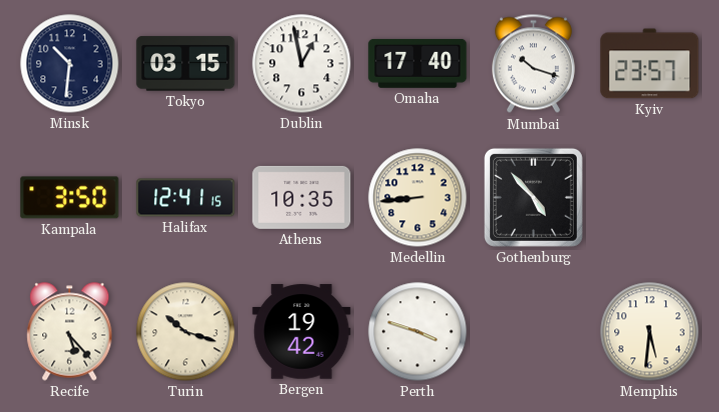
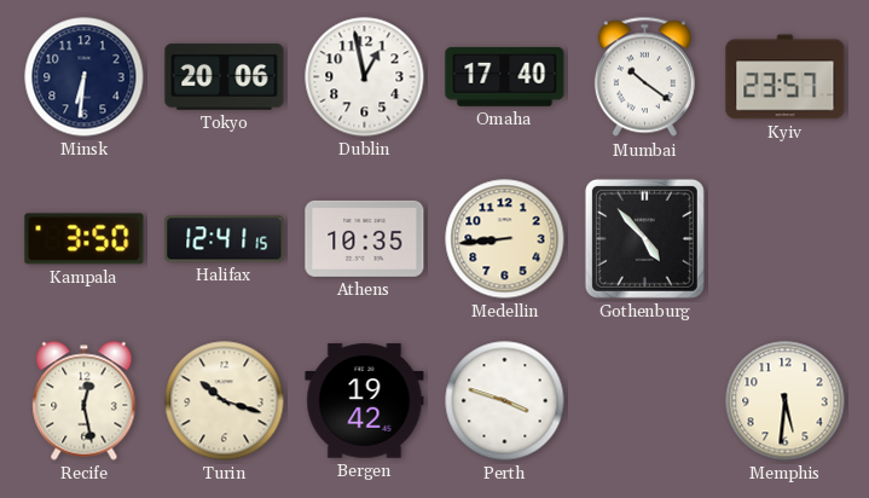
Minsk: 10:31 -> 6:31 (85, 77)
Tokyo: 03:15 -> 20:06 (225, 77)
Mumbai: 10:18 -> 10:21 (644, 77)
Recife: 5:23 -> 12:28 (85, 401)
